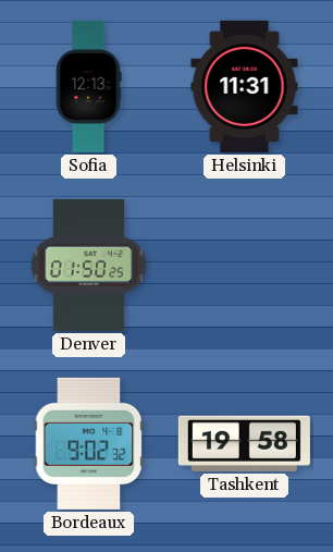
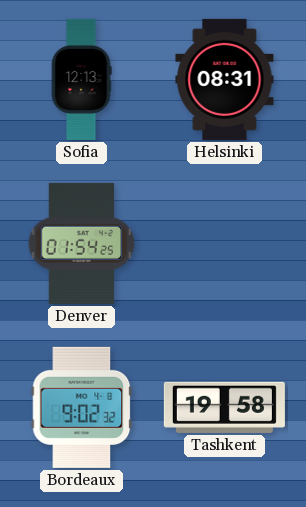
Helsinki: 11:31 -> 08:31 (225, 79)
Denver: 01:50 -> 01:54 (82, 243)
